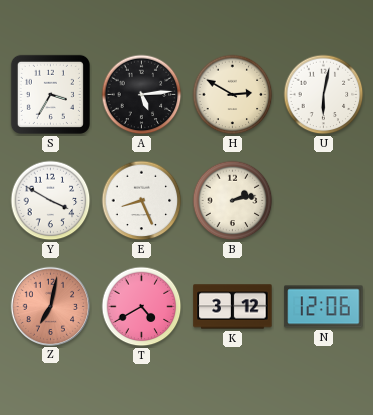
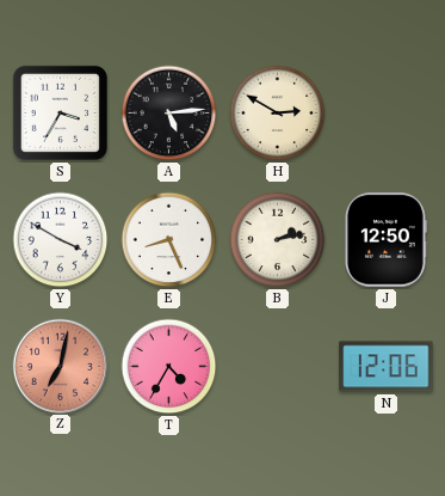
U: 6:02 -> none (324, 95)
J: none -> 12:50 (385, 240)
T: 4:40 -> 4:35 (169, 367)
K: 3:12 -> none (233, 307)
